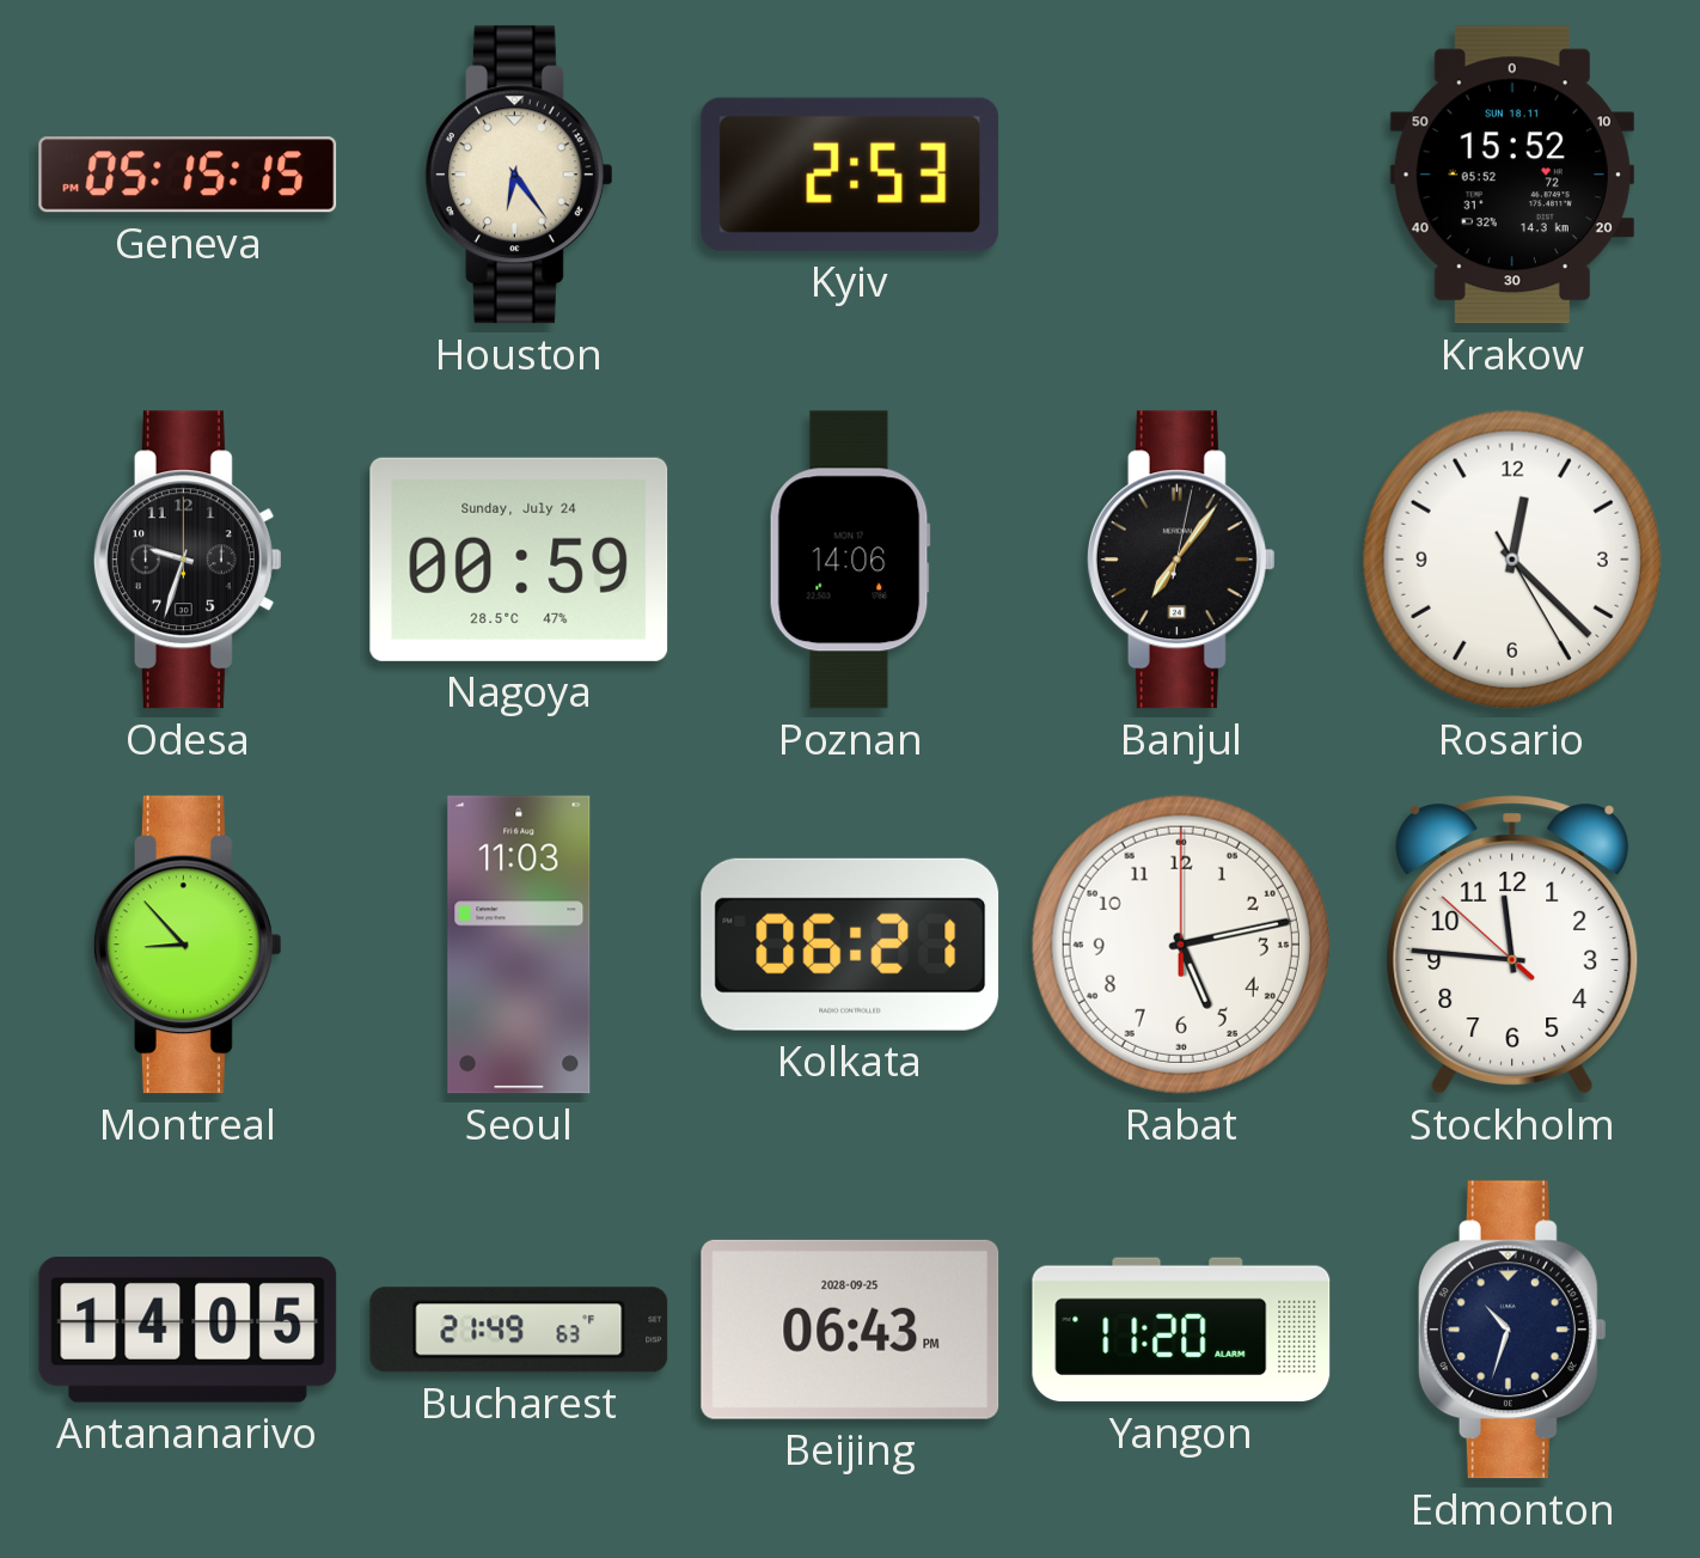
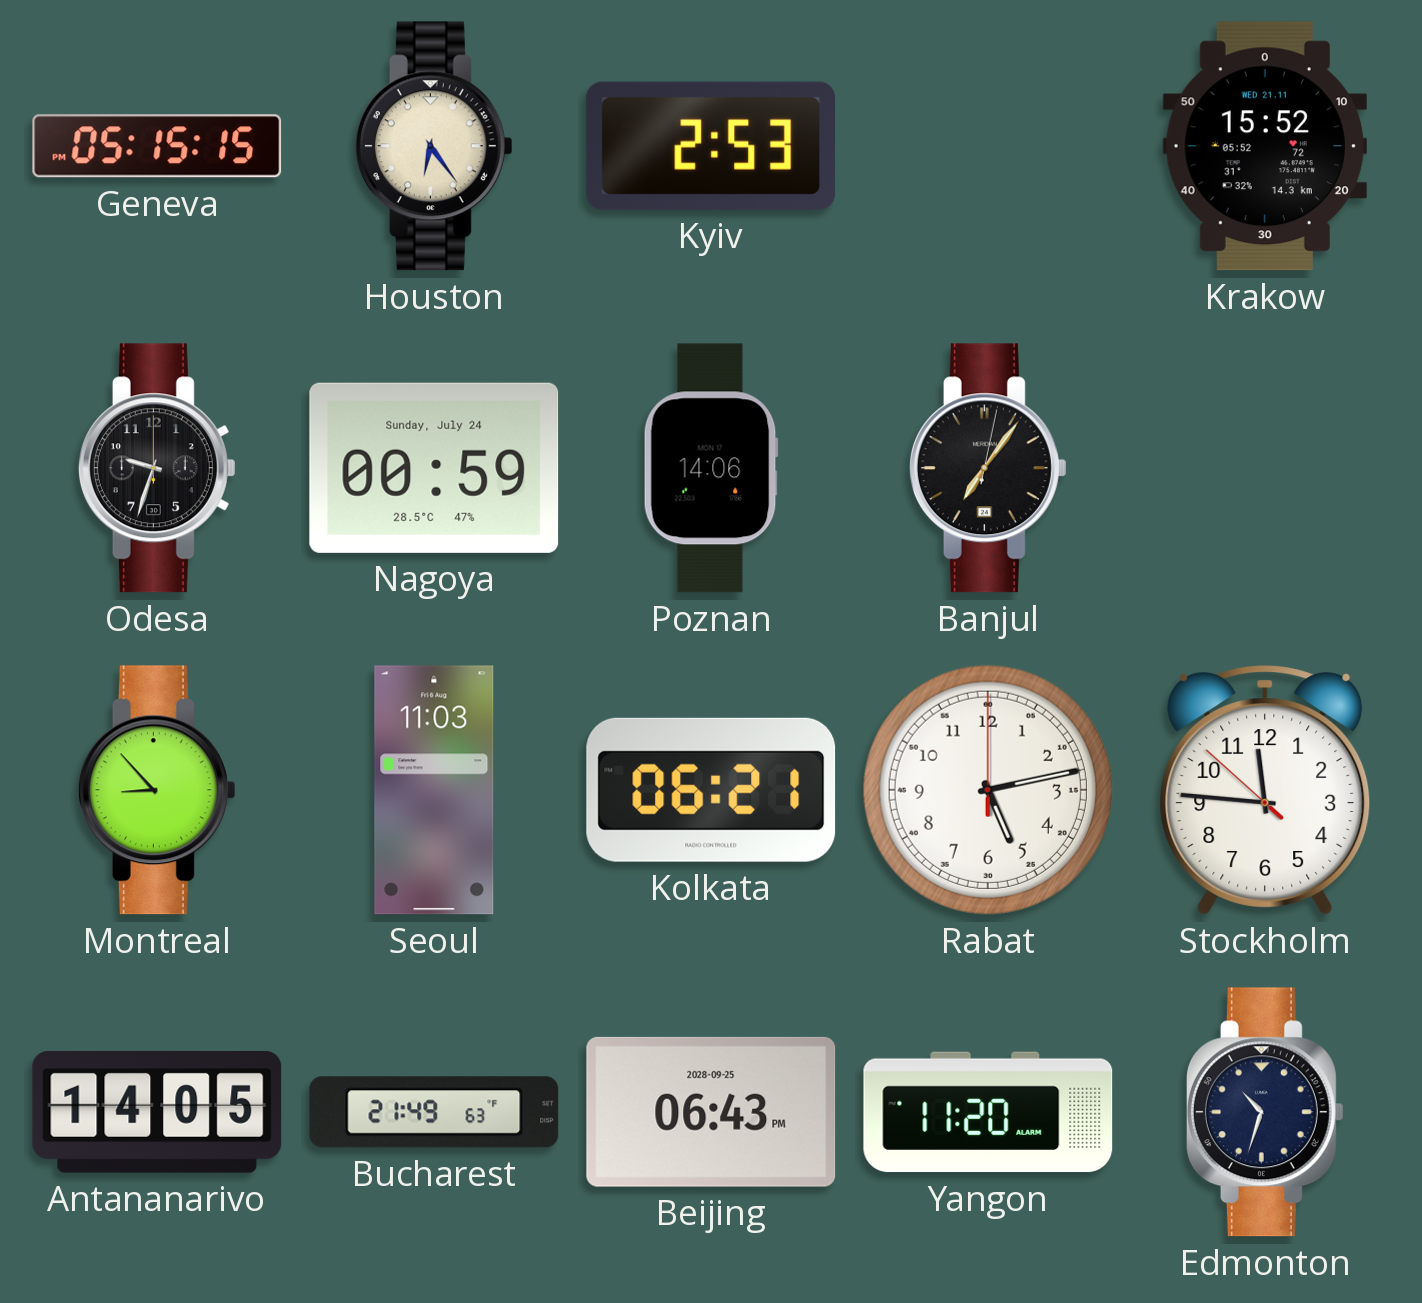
Krakow date: SUN 18.11 -> WED 21.11 (1265, 146)
Rosario: 12:22 -> none (1512, 560)
